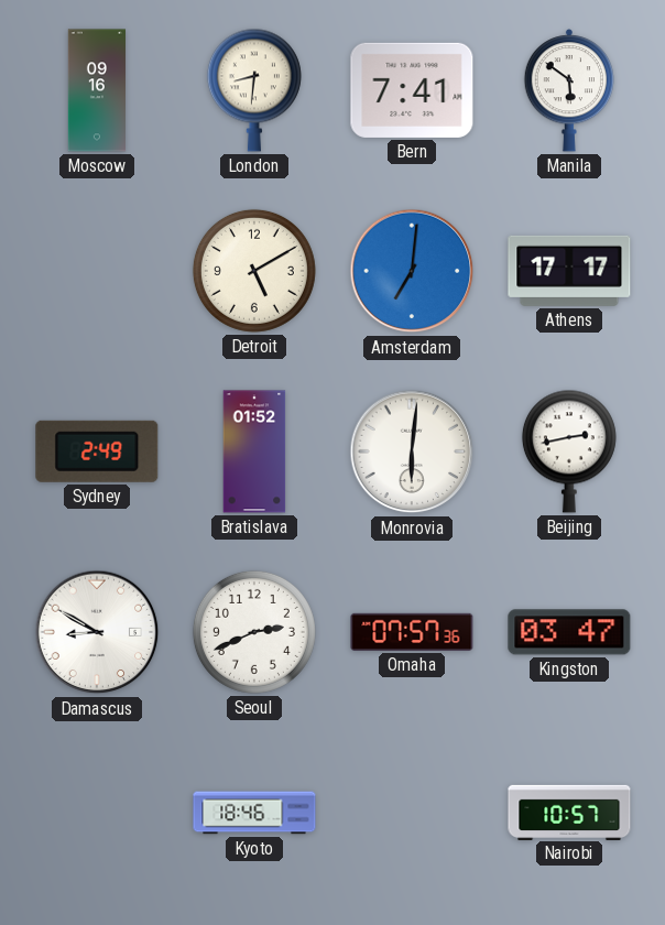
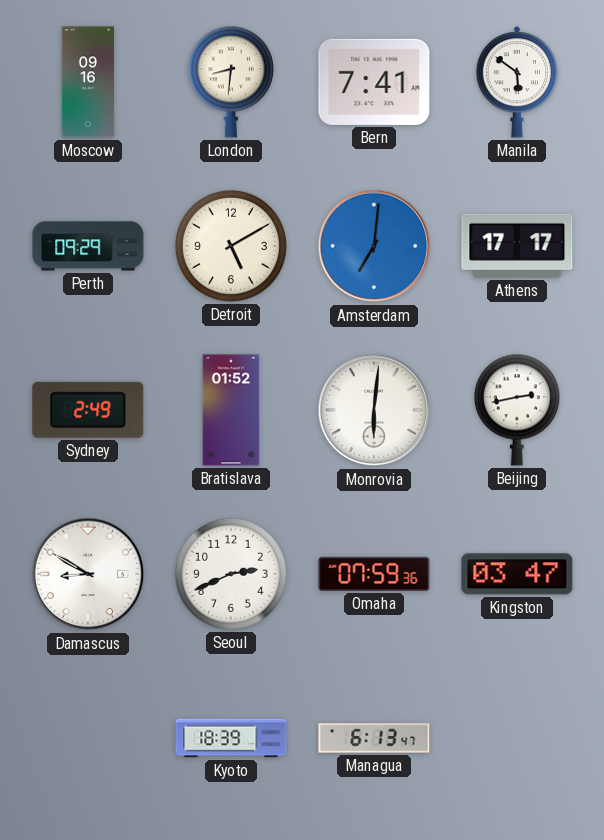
Perth: none -> 09:29 (88, 246)
Omaha: 07:57 -> 07:59 (374, 574)
Kyoto: 18:46 -> 18:39 (231, 738)
Managua: none -> 6:13 (374, 738)
Nairobi: 10:57 -> none (569, 812)
